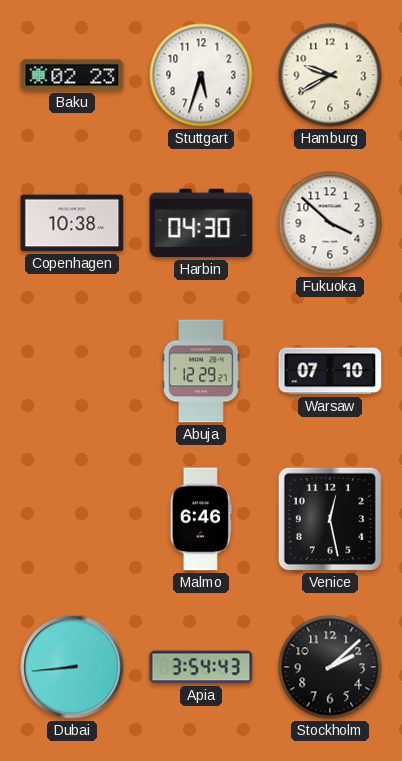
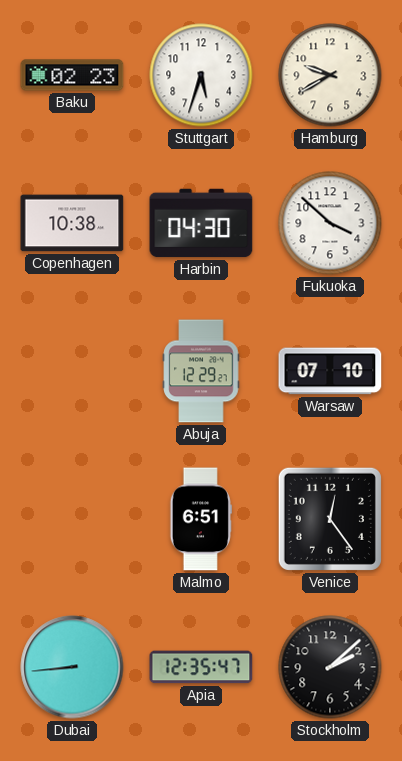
Malmo: 6:46 -> 6:51 (201, 519)
Venice: 12:28 -> 12:24 (330, 519)
Apia: 3:54 -> 12:35 (201, 667)
